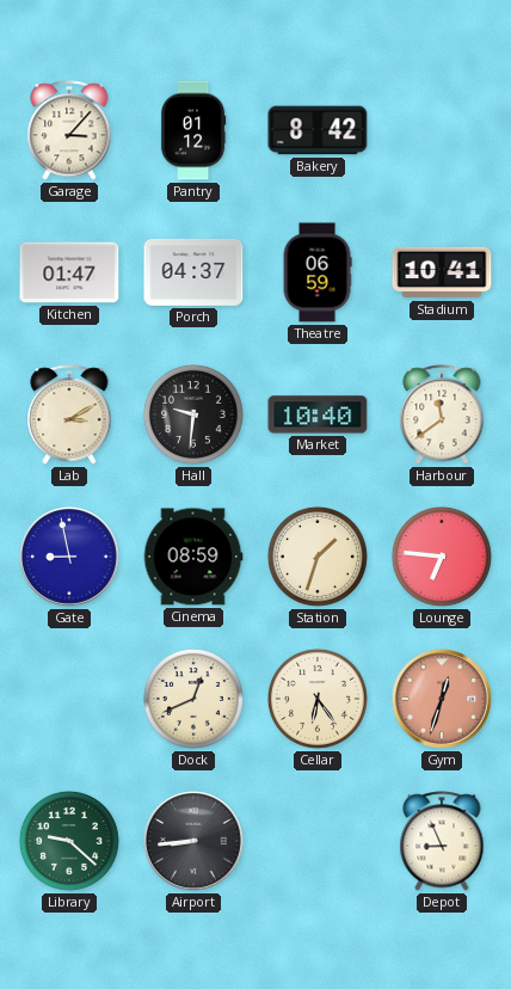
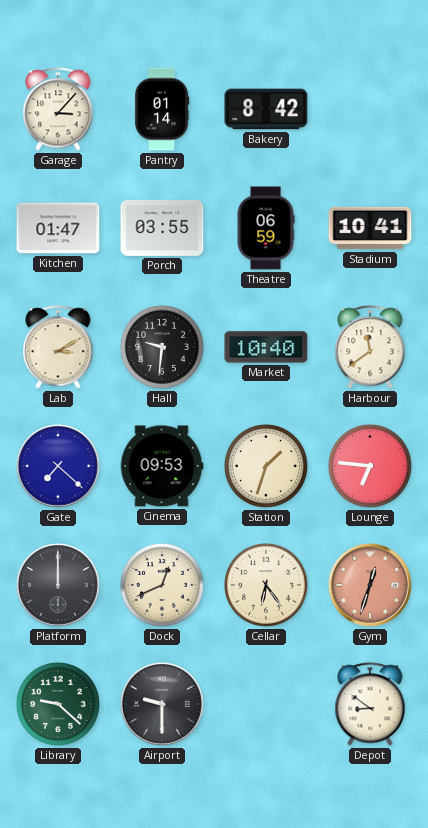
Pantry: 01:12 -> 01:14 (162, 109)
Porch: 04:37 -> 03:55 (162, 228)
Gate: 8:58 -> 7:22 (59, 467)
Cinema: 08:59 -> 09:53 (162, 466)
Platform: none -> 12:00 (59, 586)
Airport: 8:44 -> 9:30 (163, 705)
Depot: 8:56 -> 8:51 (370, 704)
